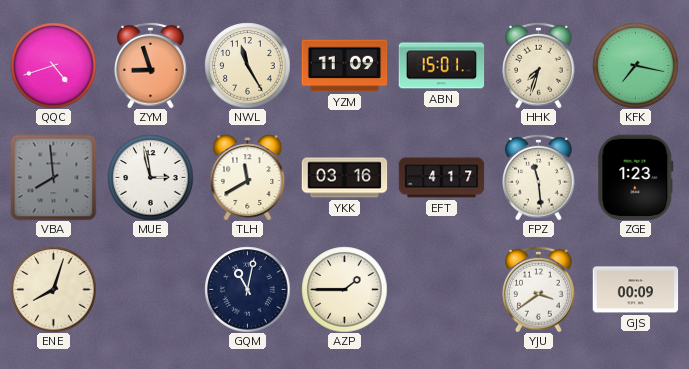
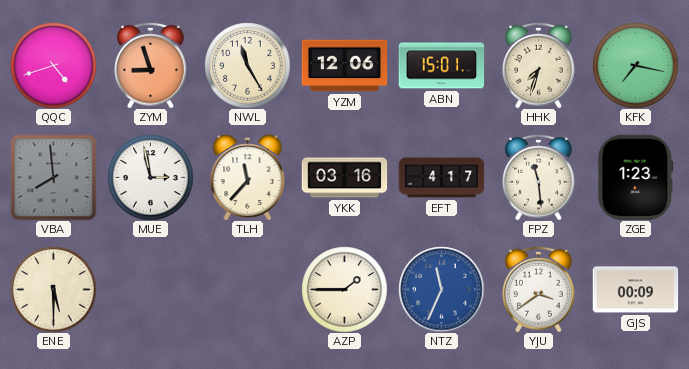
YZM: 11:09 -> 12:06 (344, 66)
TLH: 11:40 -> 11:37 (248, 177)
ENE: 8:03 -> 5:30 (53, 289)
GQM: 11:02 -> none (247, 289)
NTZ: none -> 11:34 (441, 289)
